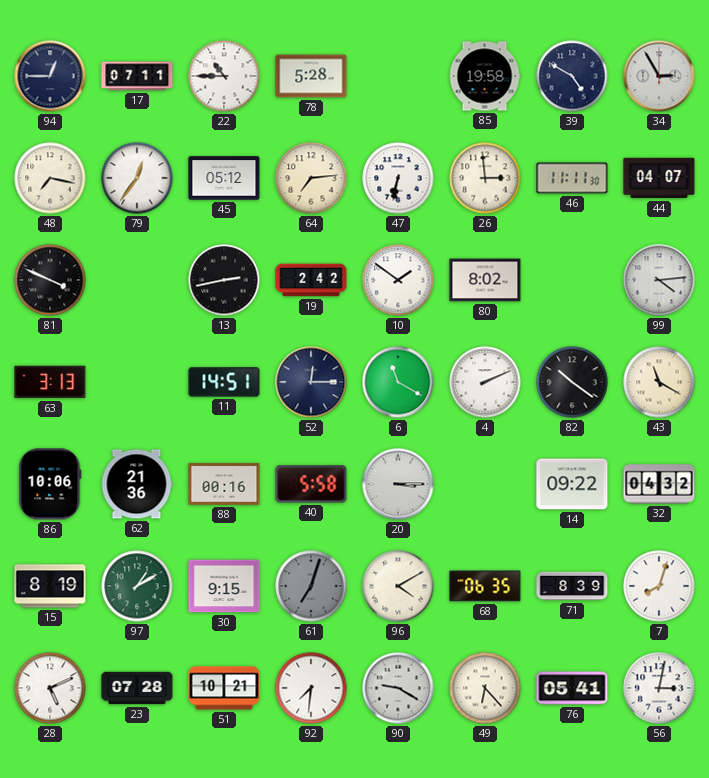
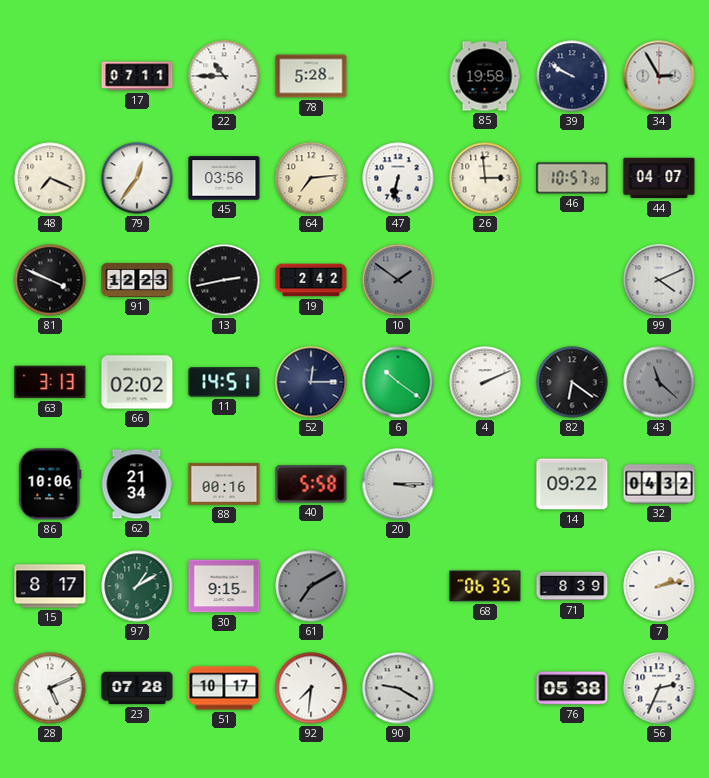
94: 12:45 -> none (50, 76)
39: 4:50 -> 9:50 (572, 76)
48: 7:17 -> 7:19 (50, 178)
45: 05:12 -> 03:56 (224, 178)
46: 11:11 -> 10:57 (572, 178)
91: none -> 12:23 (137, 280)
10 dial: white -> grey (398, 280)
80: 8:02 -> none (485, 280)
99: 4:14 -> 4:11 (659, 280)
66: none -> 02:02 (137, 382)
6: 11:20 -> 10:21 (398, 382)
82: 10:21 -> 6:21 (572, 382)
43: 11:20 -> 11:22 (659, 382)
43 dial: cream -> grey (659, 382)
62: 21:36 -> 21:34 (137, 484)
15: 8:19 -> 8:17 (50, 586)
61: 7:03 -> 7:10 (311, 586)
96: 4:10 -> none (398, 586)
7: 8:03 -> 2:13 (659, 586)
51: 10:21 -> 10:17 (224, 688)
49: 6:23 -> none (485, 688)
76: 05:41 -> 05:38 (572, 688)
56: 3:02 -> 2:34 (659, 688)
